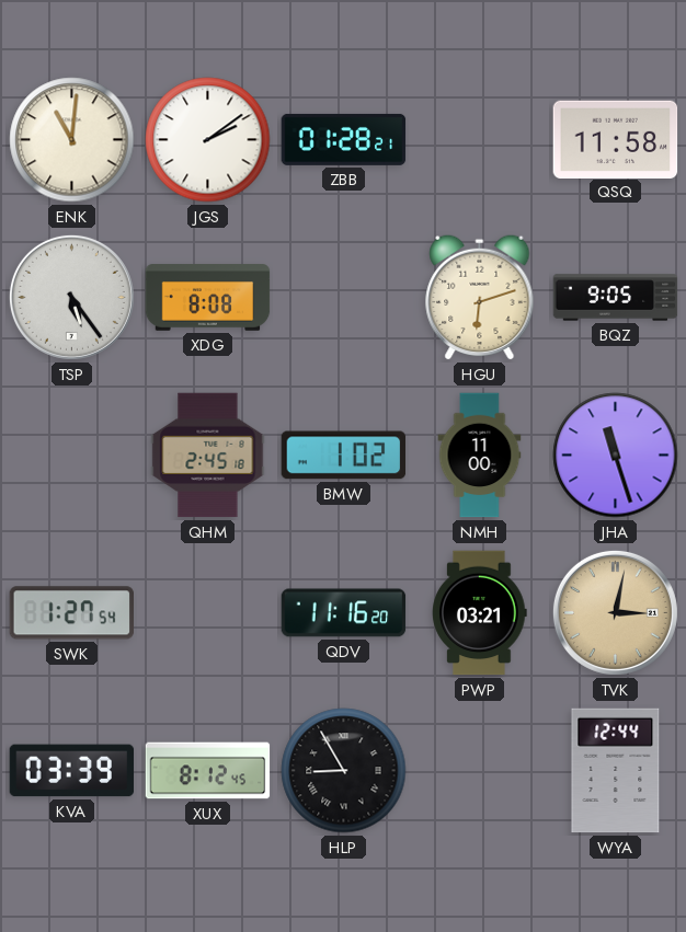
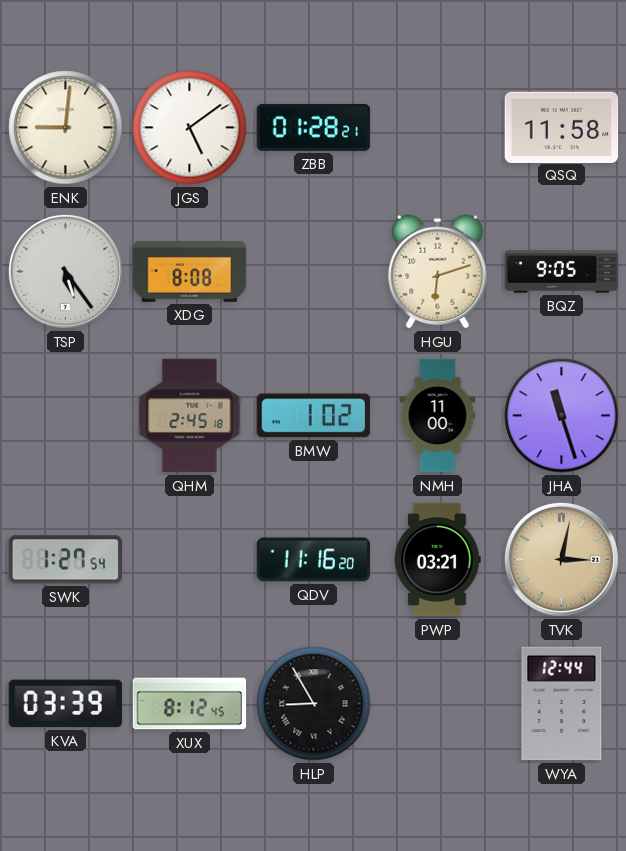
ENK: 11:01 -> 9:01 (66, 128)
JGS: 2:09 -> 5:09 (190, 128)
